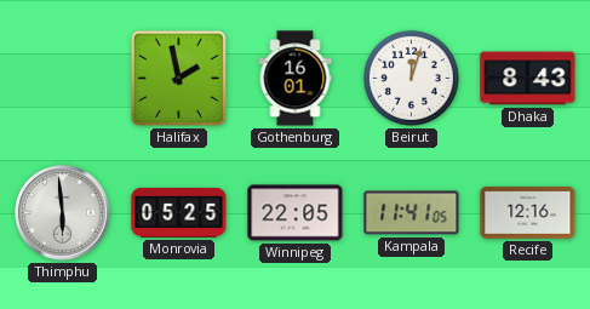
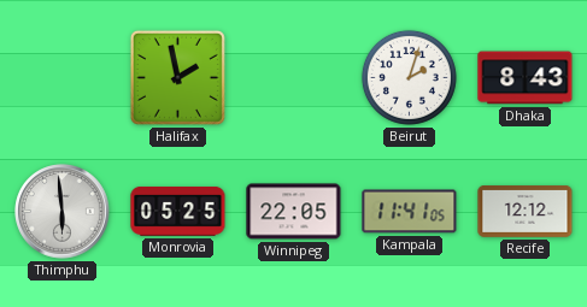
Gothenburg: 16:01 -> none (296, 79)
Beirut: 12:03 -> 2:03 (409, 77)
Recife: 12:16 -> 12:12 (526, 212)
